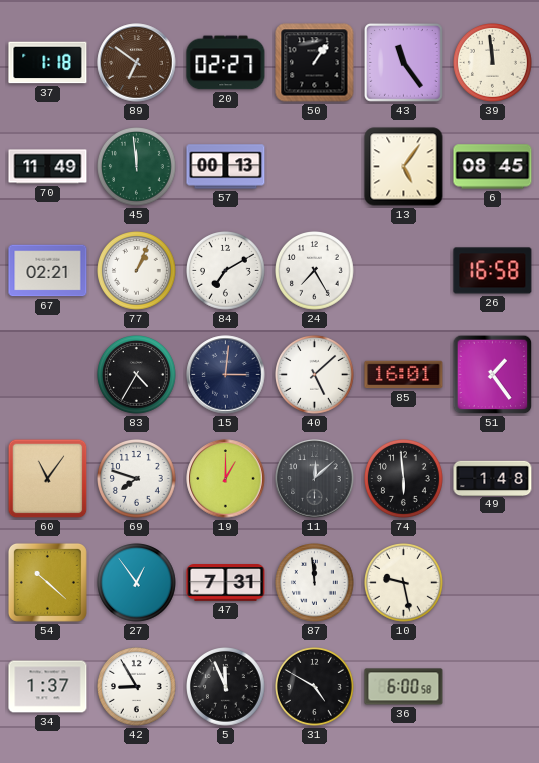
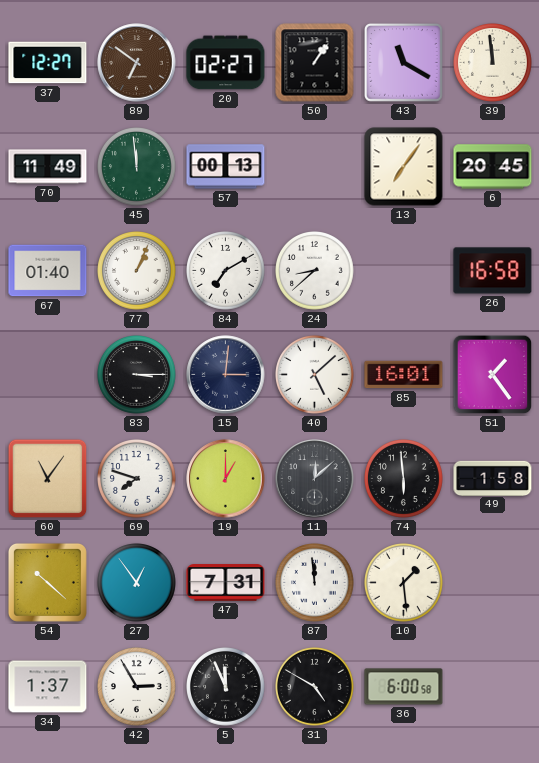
37: 1:18 -> 12:27 (48, 63)
43: 11:24 -> 11:20 (404, 63)
13: 5:06 -> 7:06 (404, 167)
6: 08:45 -> 20:45 (493, 167)
67: 02:21 -> 01:40 (48, 271)
24: 7:25 -> 8:38 (315, 271)
83: 4:35 -> 3:15 (137, 375)
49: 1:48 -> 1:58 (493, 478)
10: 9:28 -> 1:29 (404, 583)
42: 8:55 -> 2:55 (137, 687)
